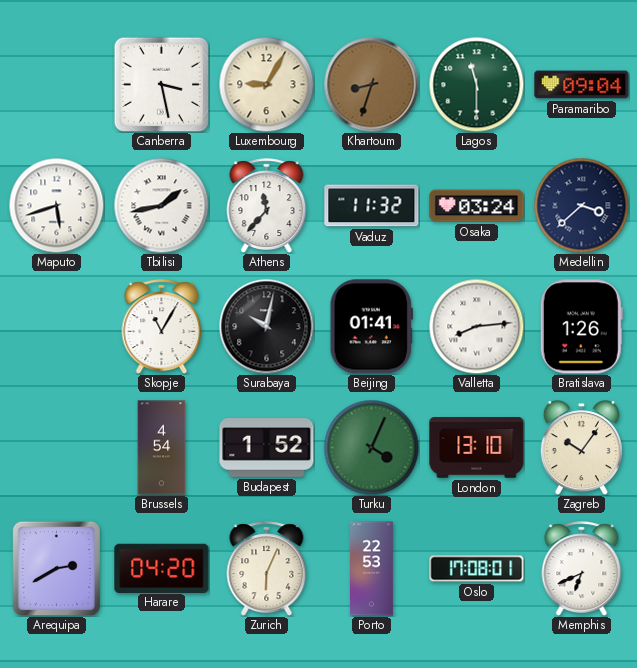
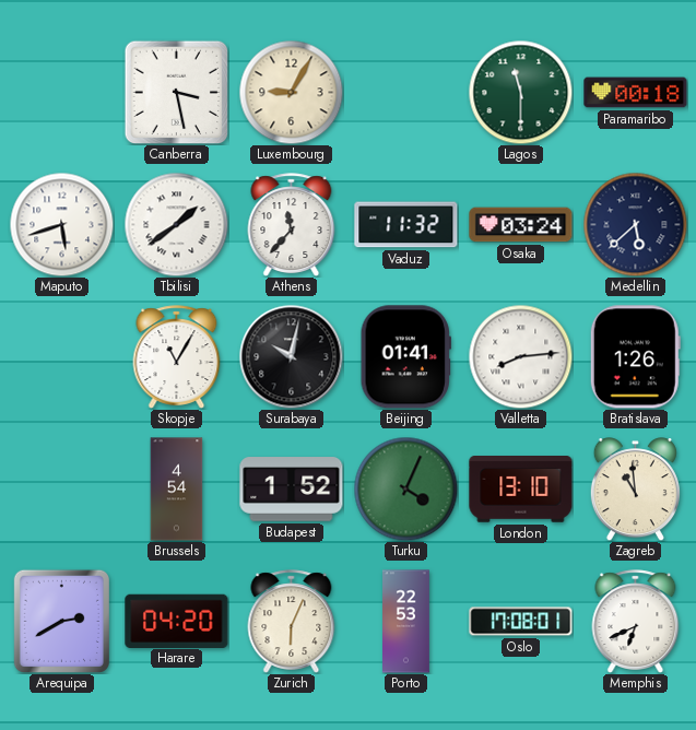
Khartoum: 8:33 -> none (371, 84)
Paramaribo: 09:04 -> 00:18 (636, 93)
Tbilisi: 1:43 -> 1:39 (176, 224)
Medellin: 3:38 -> 5:38 (635, 224)
Zagreb: 10:06 -> 10:59 (635, 490)
